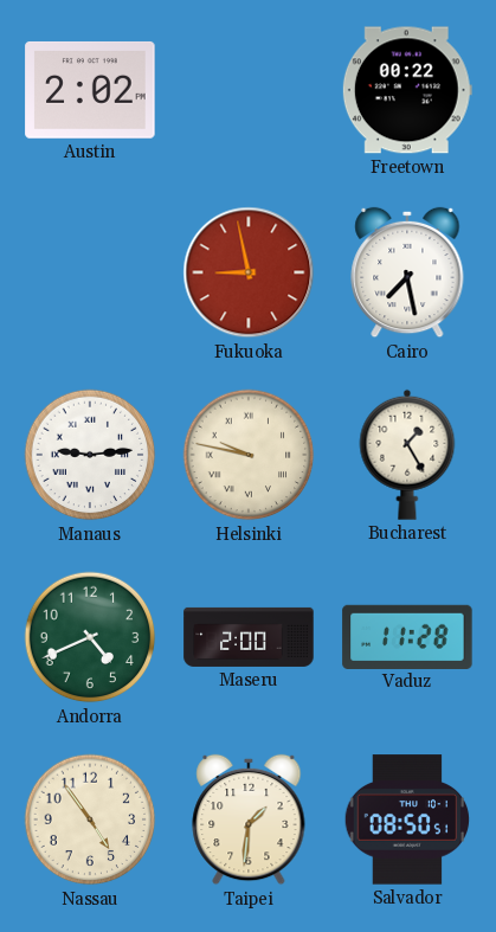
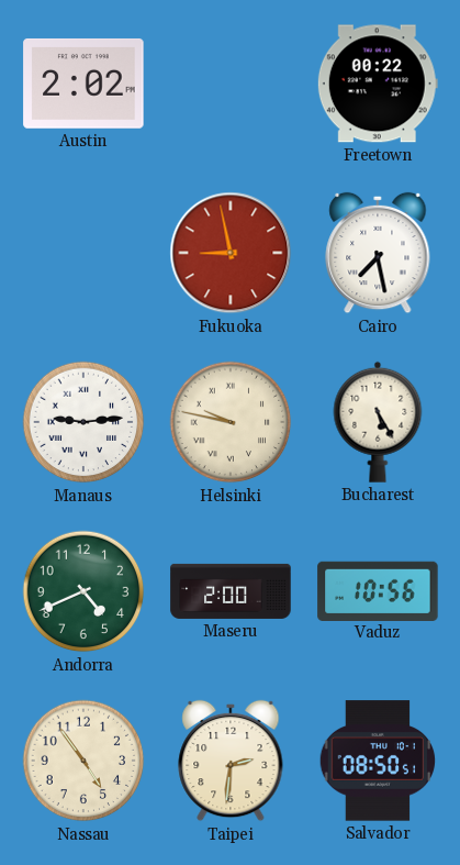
Bucharest: 1:25 -> 5:25 (378, 422)
Vaduz: 11:28 -> 10:56 (378, 590)
Taipei: 1:31 -> 2:31 (231, 761)
